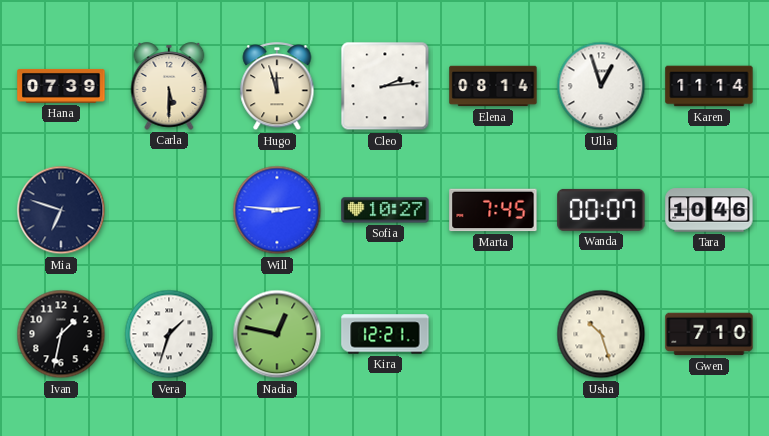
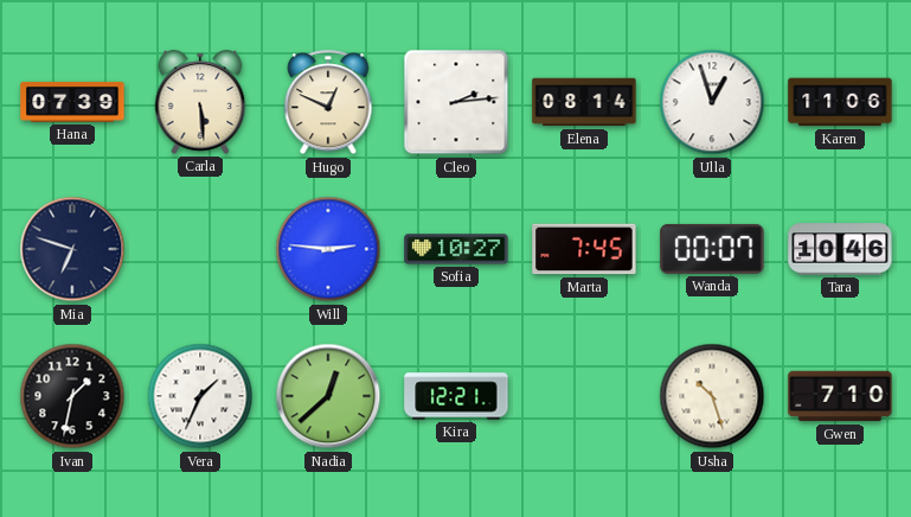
Carla: 5:30 -> 5:29 (200, 102)
Hugo: 11:57 -> 12:49 (328, 103)
Karen: 11:14 -> 11:06 (840, 102)
Vera: 1:33 -> 1:34 (200, 396)
Nadia: 12:47 -> 12:38 (328, 396)
